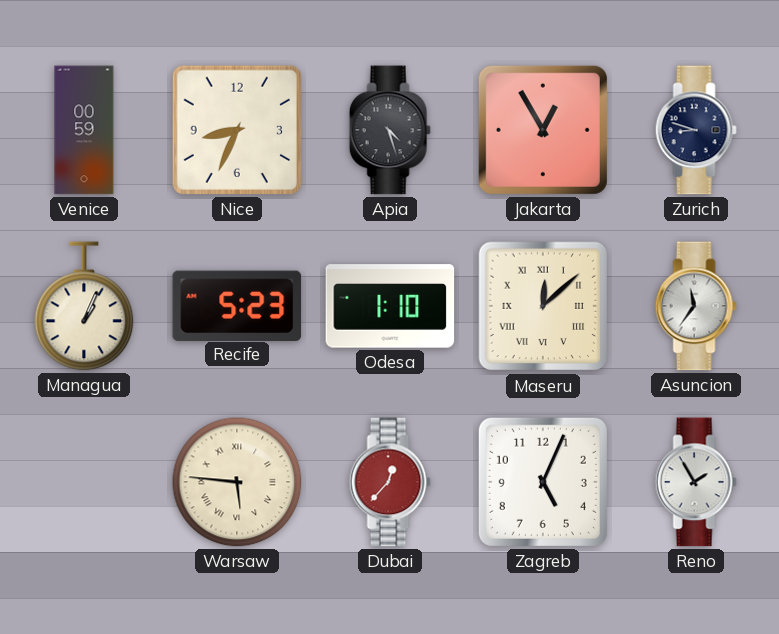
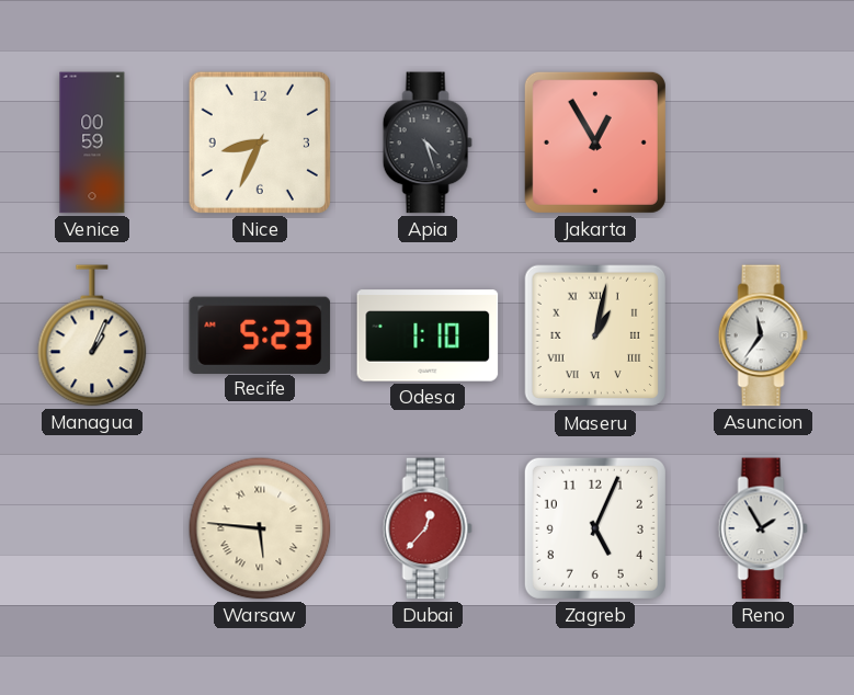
Zurich: 8:48 -> none (696, 130)
Maseru: 12:08 -> 1:02 (595, 335)
